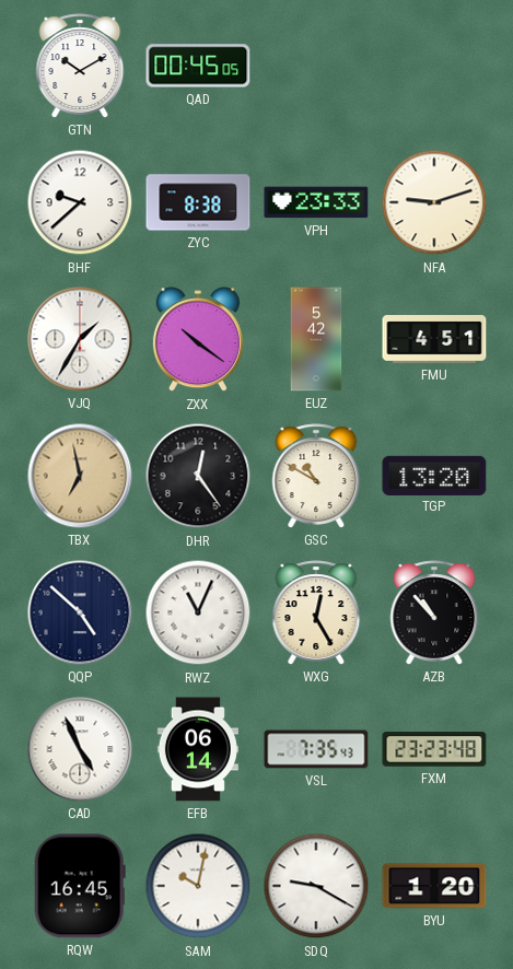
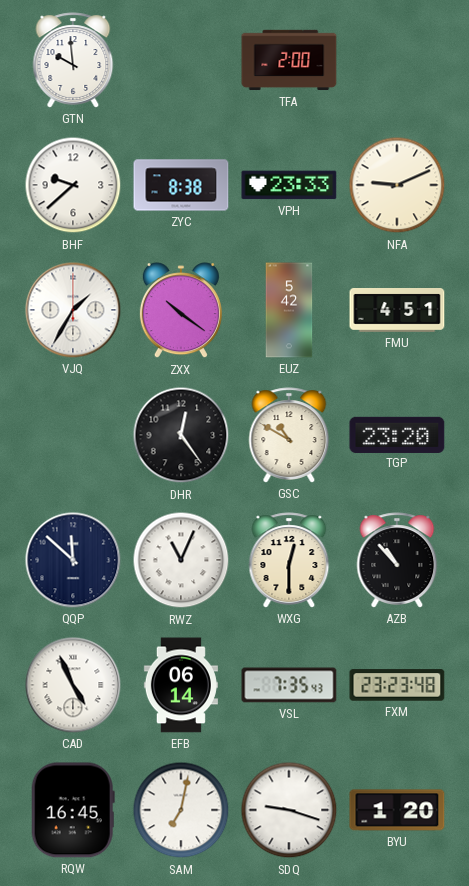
GTN: 10:10 -> 9:59 (73, 60)
QAD: 00:45 -> none (198, 66)
TFA: none -> 2:00 (289, 60)
NFA: 9:12 -> 9:11 (397, 185)
TBX: 6:58 -> none (80, 476)
TGP: 13:20 -> 23:20 (397, 434)
QQP: 4:52 -> 11:52 (73, 560)
WXG: 12:25 -> 12:30 (289, 560)
SAM: 10:02 -> 7:02 (181, 810)
SDQ: 9:20 -> 9:18 (289, 810)
